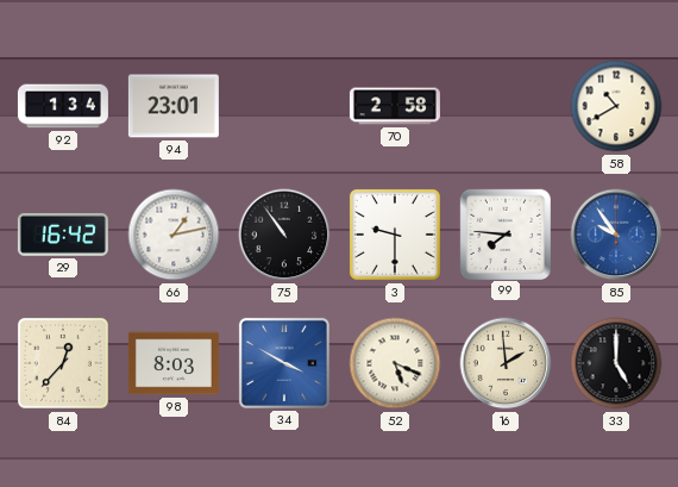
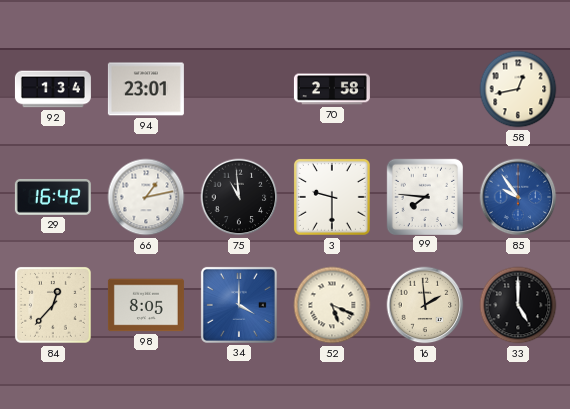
58: 10:40 -> 12:43 (518, 89)
75: 10:54 -> 10:59 (239, 197)
98: 8:03 -> 8:05 (146, 305)
34: 3:50 -> 4:00 (239, 305)
